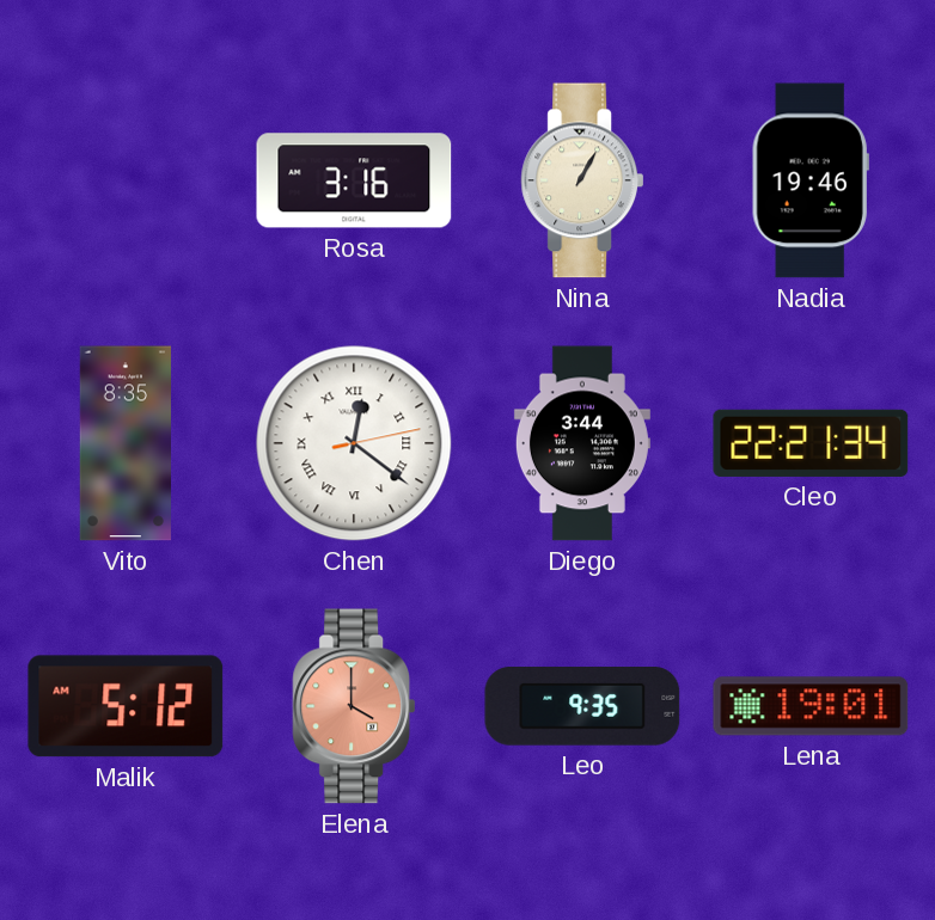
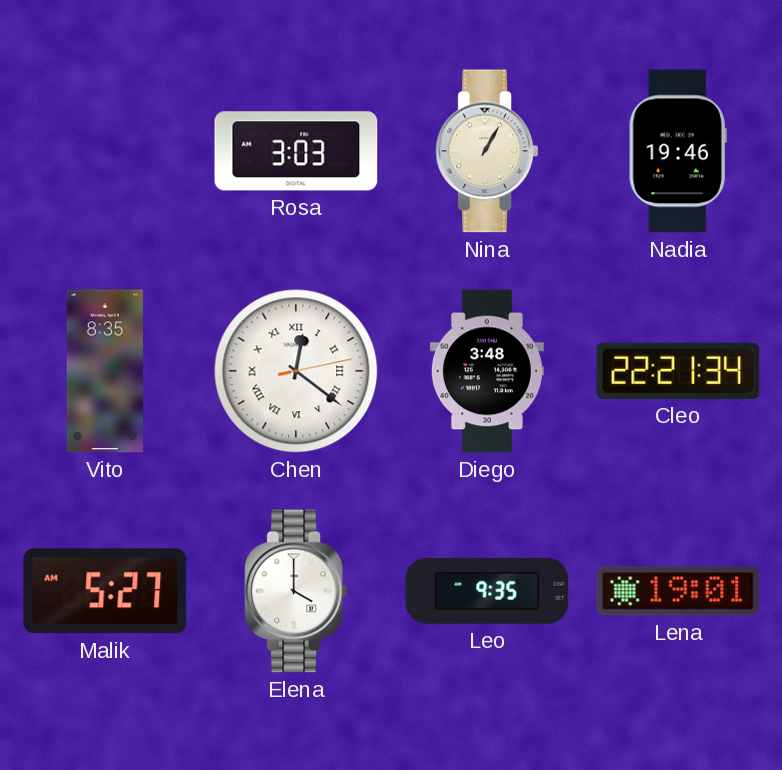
Rosa: 3:16 -> 3:03 (296, 151)
Diego: 3:44 -> 3:48 (487, 371)
Malik: 5:12 -> 5:27 (105, 591)
Elena dial: salmon -> white (295, 591)
